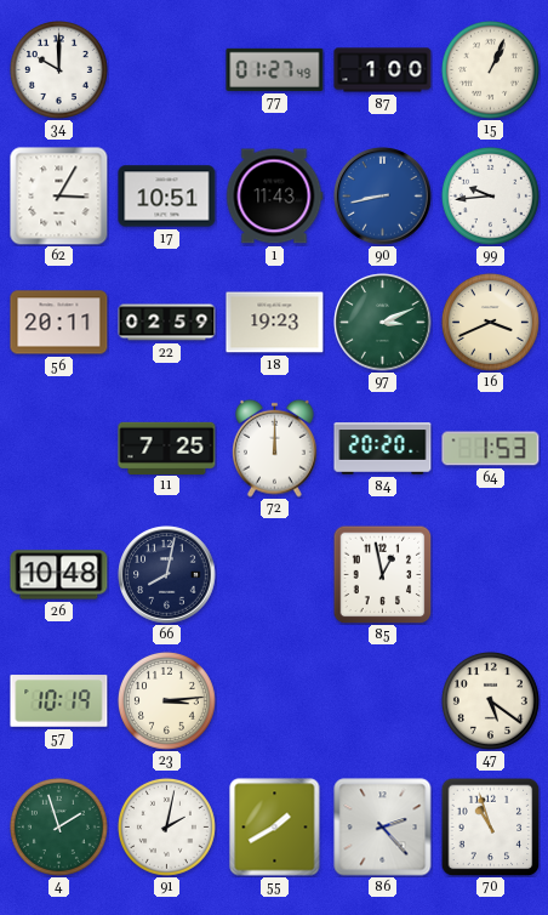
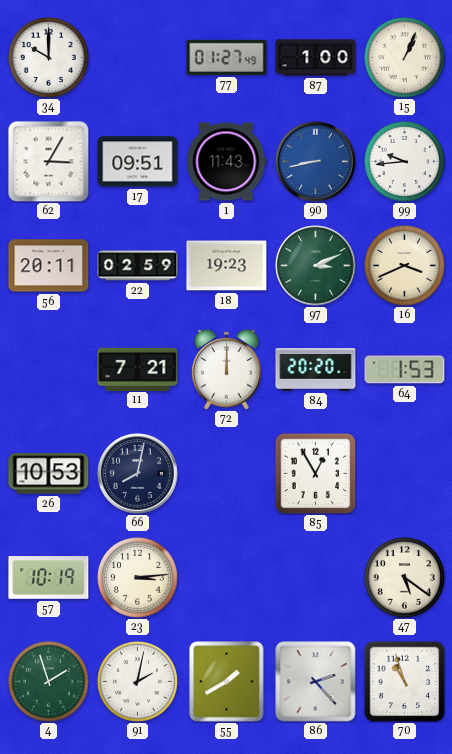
17: 10:51 -> 09:51 (138, 162)
11: 7:25 -> 7:21 (138, 369)
26: 10:48 -> 10:53 (49, 474)
85: 12:58 -> 12:55 (315, 473)
